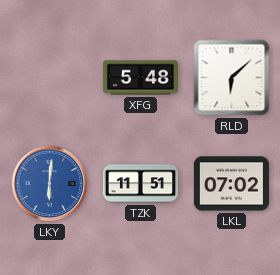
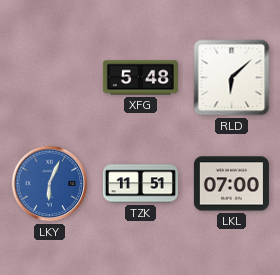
LKY: 6:01 -> 6:04 (50, 184)
LKL: 07:02 -> 07:00 (231, 184)
